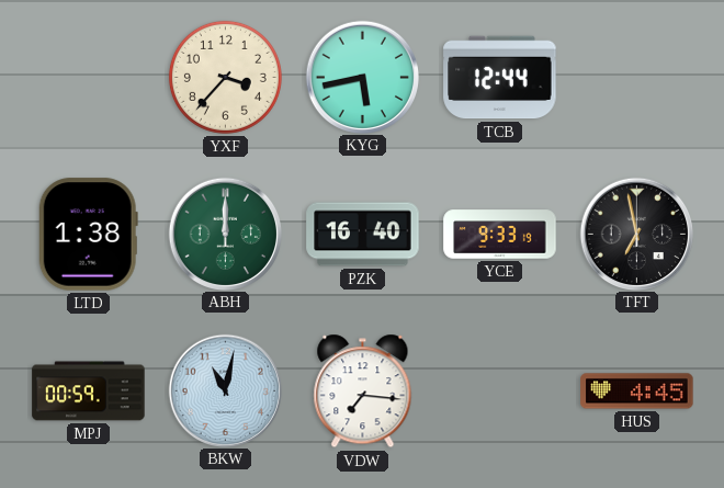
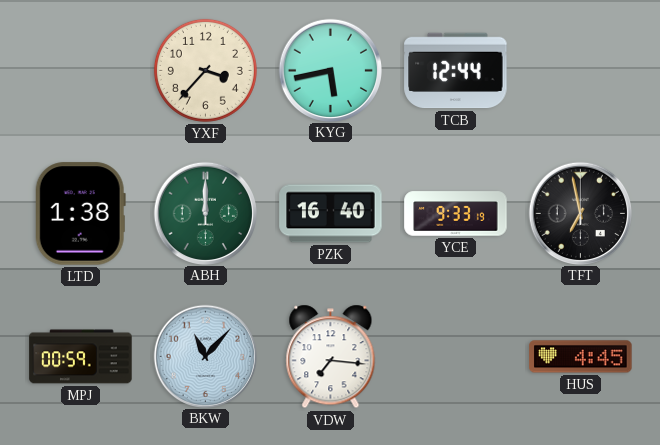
BKW: 11:02 -> 11:07 (205, 356)
